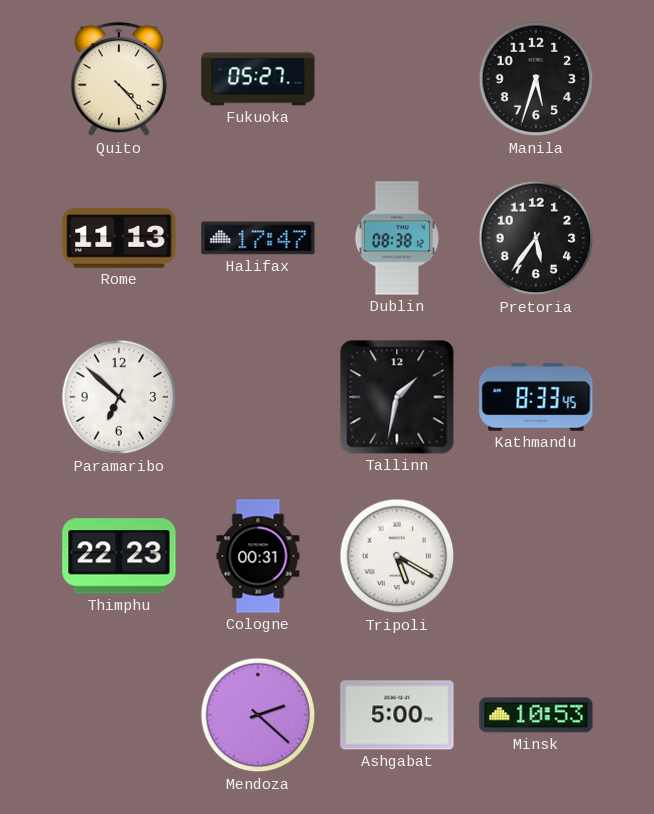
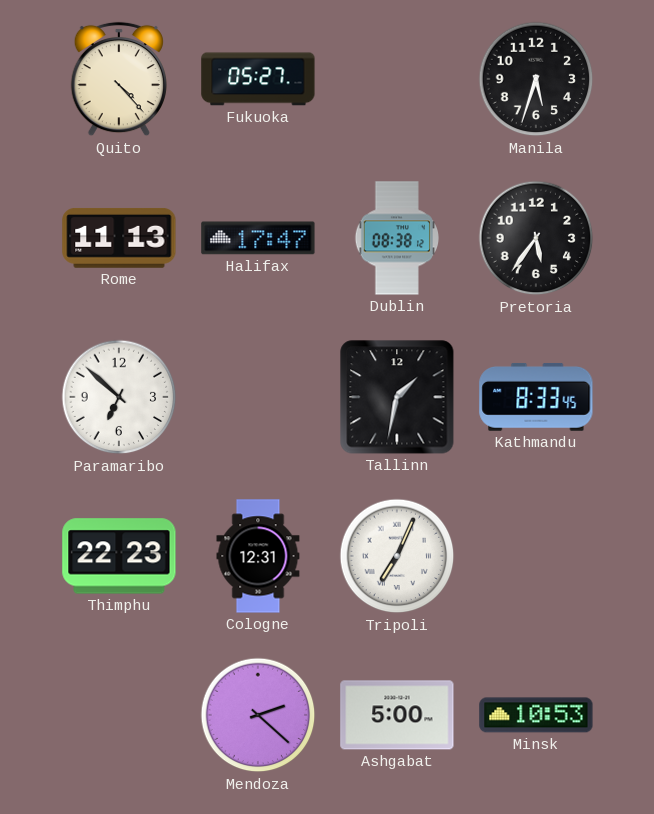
Cologne: 00:31 -> 12:31 (258, 556)
Tripoli: 5:20 -> 7:04 (397, 556)
